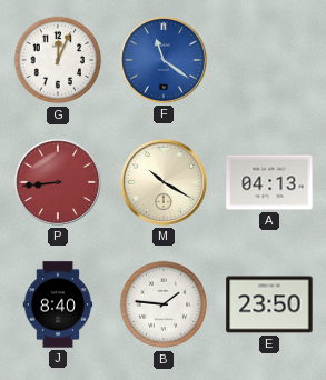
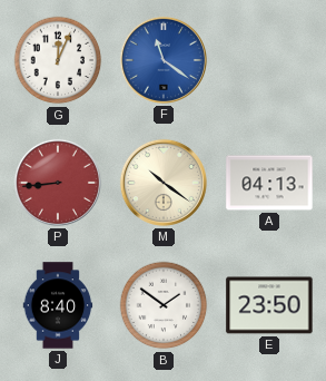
M: 10:20 -> 10:21 (164, 183)
B: 1:46 -> 1:51 (164, 305)
